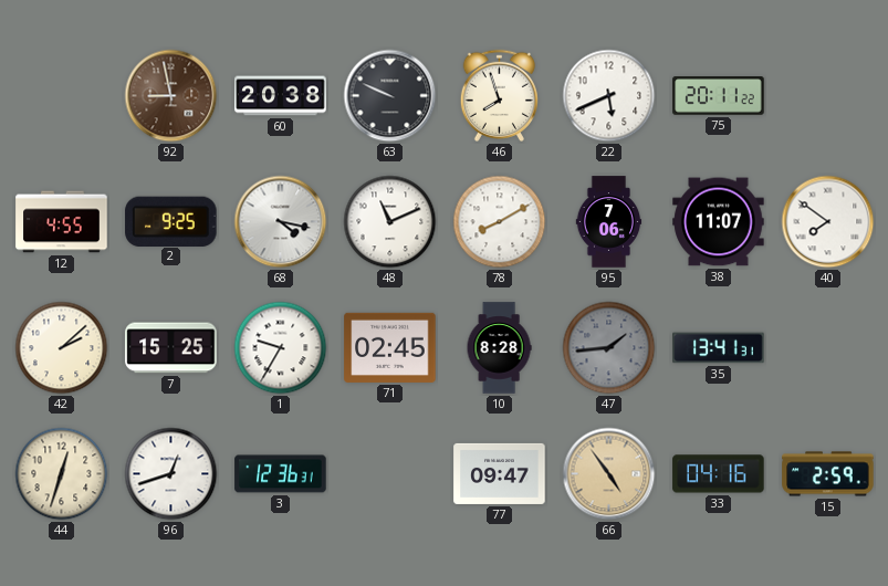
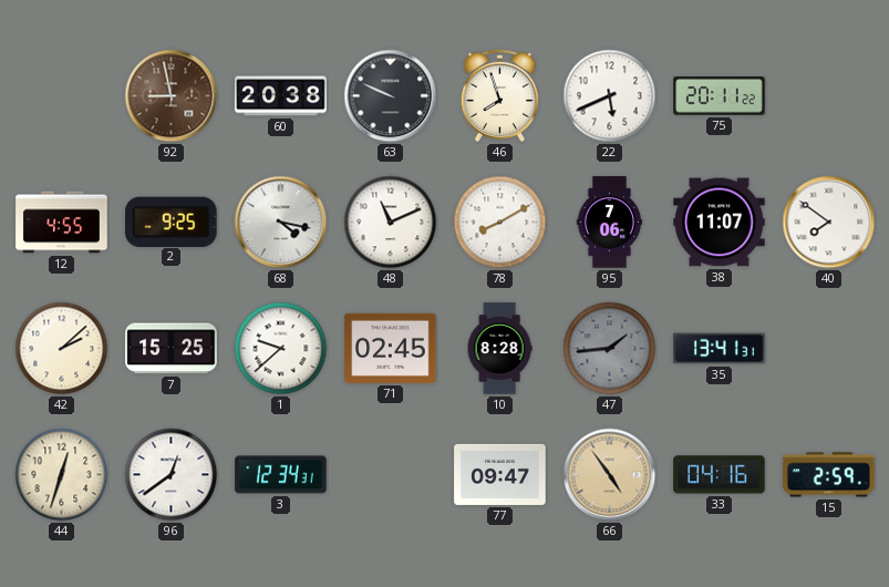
1: 9:35 -> 9:38 (281, 349)
96: 12:42 -> 12:39 (172, 475)
3: 12:36 -> 12:34 (281, 475)
